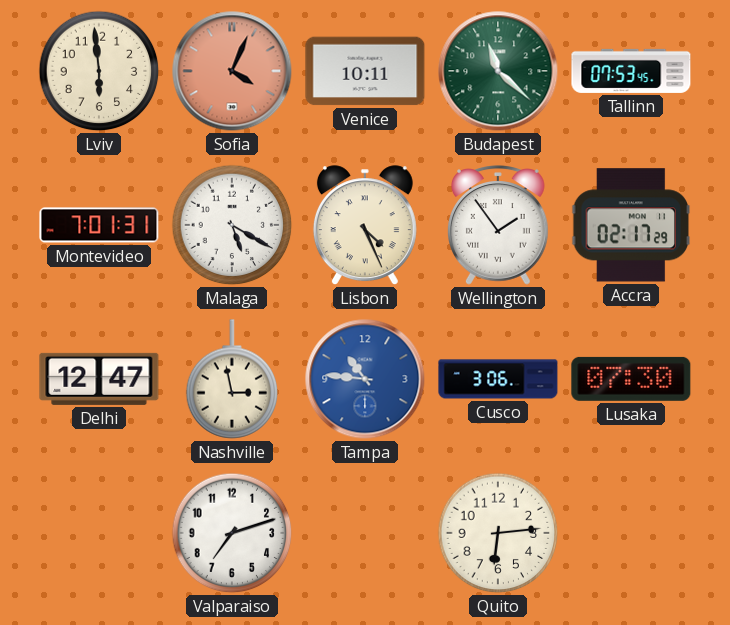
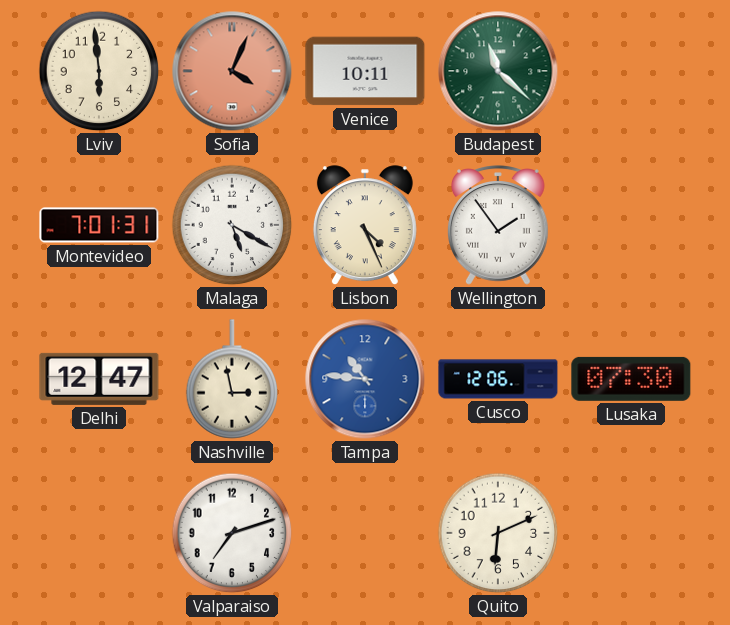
Tallinn: 07:53 -> none (631, 71)
Accra: 02:17 -> none (630, 225)
Cusco: 3:06 -> 12:06 (498, 379)
Quito: 6:14 -> 6:11 (498, 533)
